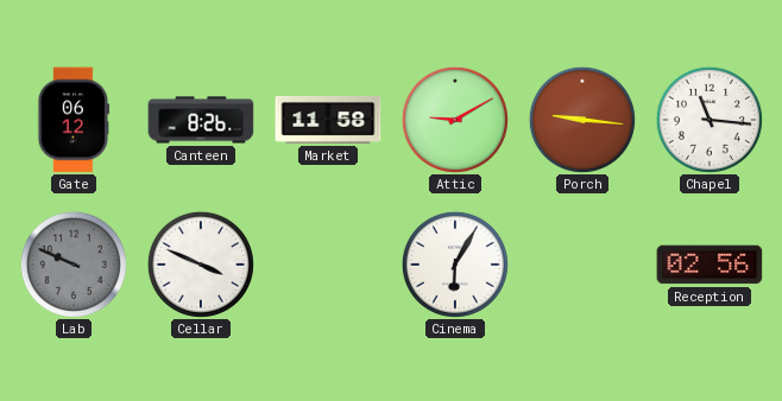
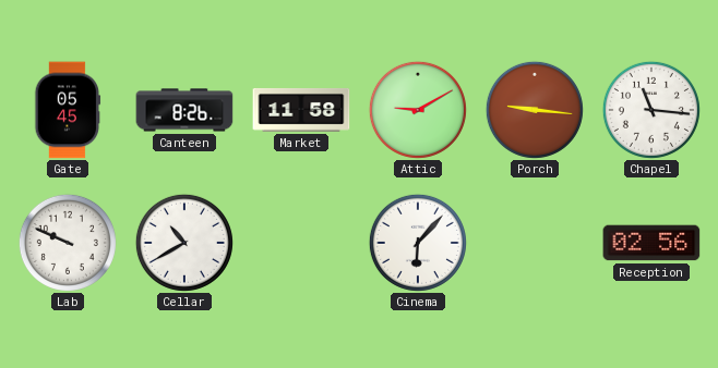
Gate: 06:12 -> 05:45 (68, 110)
Lab dial: grey -> white (68, 243)
Cellar: 3:49 -> 10:40 (184, 243)
Cinema: 6:05 -> 6:07 (418, 243)
